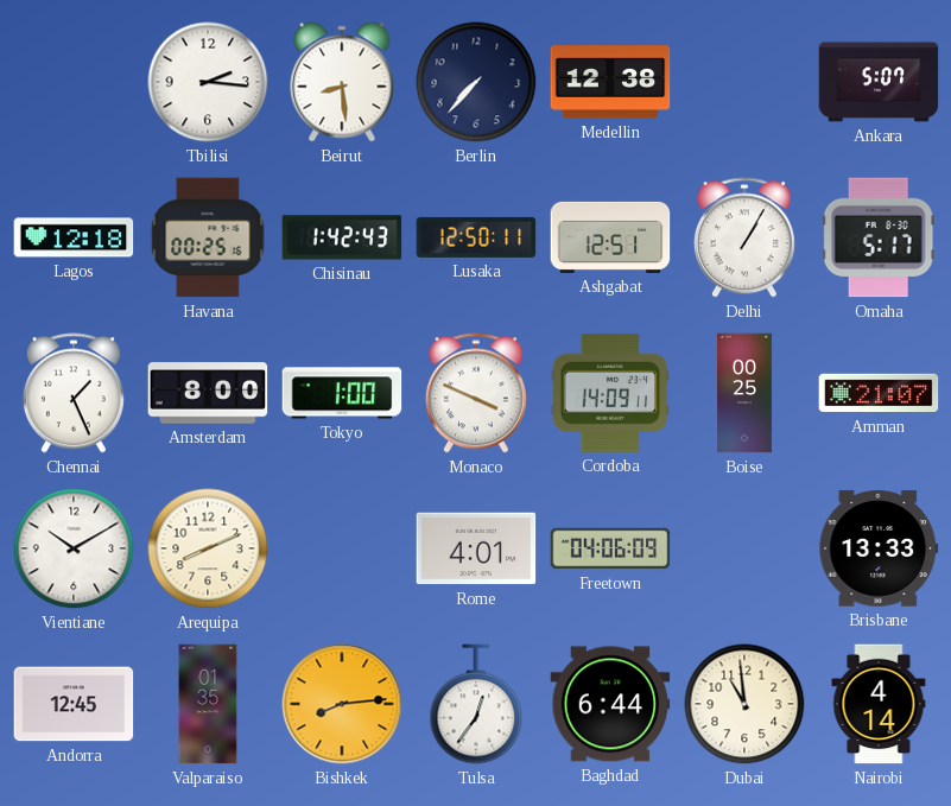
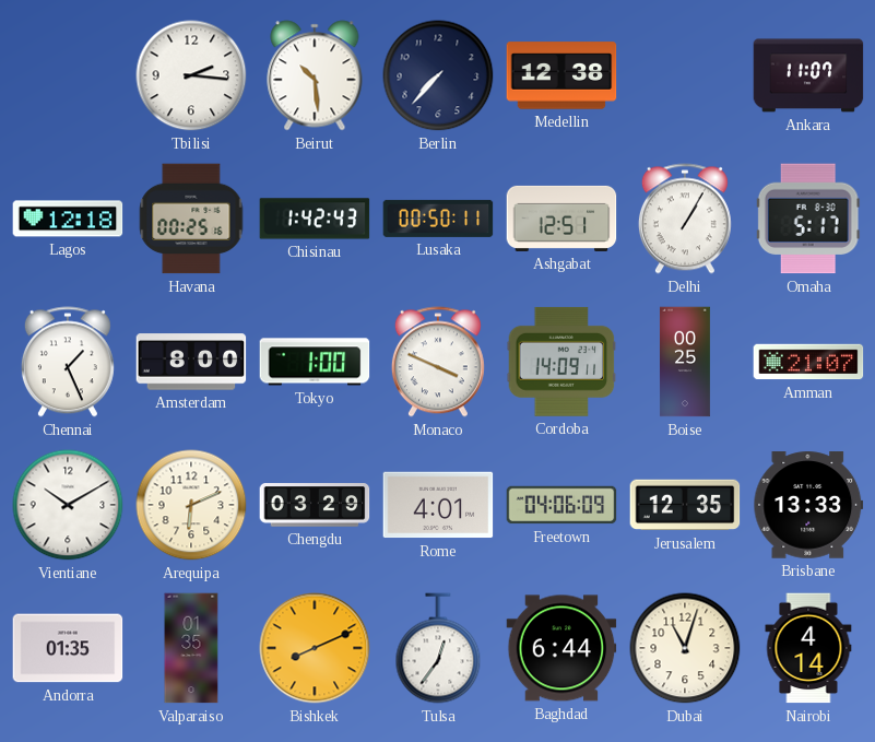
Beirut: 8:29 -> 10:29 (315, 75)
Ankara: 5:07 -> 11:07 (808, 75)
Lusaka: 12:50 -> 00:50 (438, 219)
Arequipa: 8:11 -> 6:11 (191, 505)
Chengdu: none -> 03:29 (315, 506)
Jerusalem: none -> 12:35 (685, 505)
Andorra: 12:45 -> 01:35 (68, 648)
Bishkek: 8:14 -> 8:11 (315, 648)
Dubai: 10:59 -> 11:03 (685, 648)
